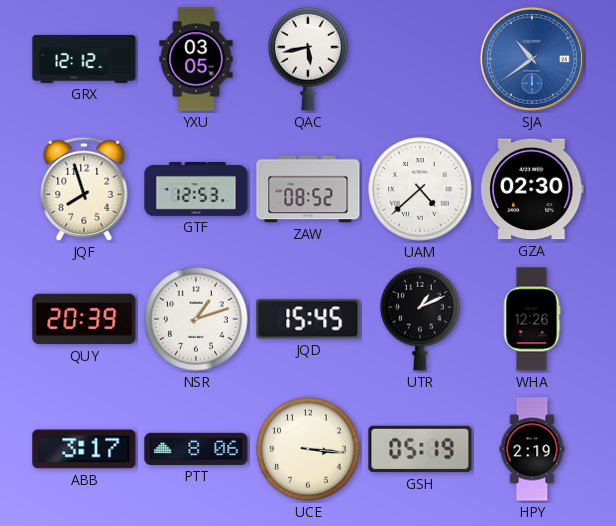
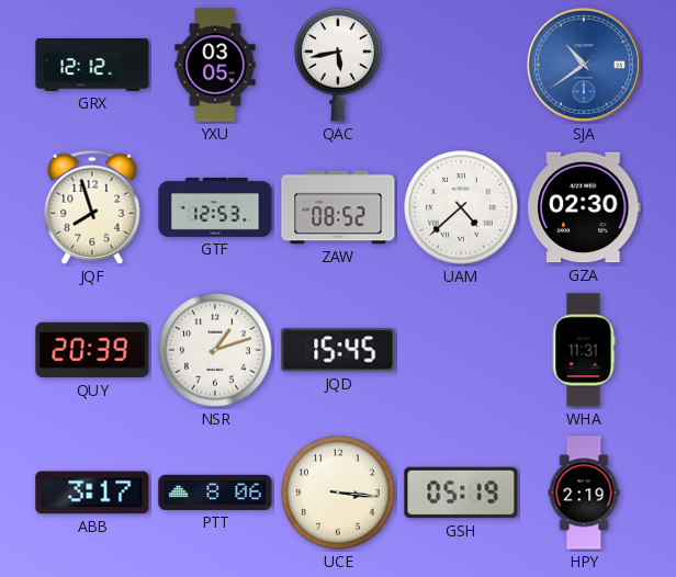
UTR: 1:11 -> none (420, 319)
WHA: 12:26 -> 11:31 (584, 350)
